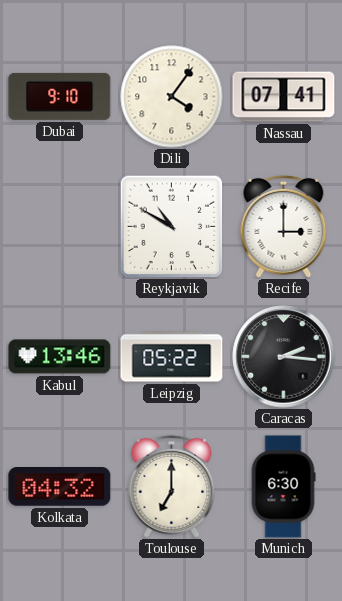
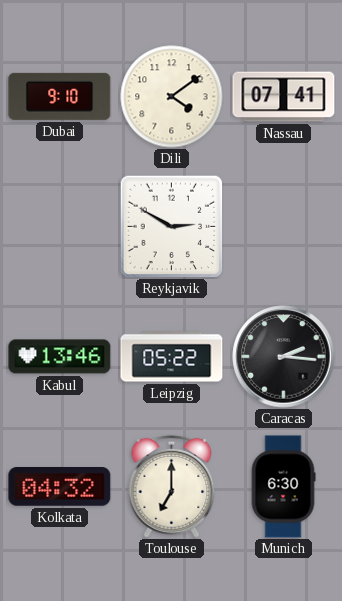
Dili: 4:06 -> 4:09 (172, 97)
Reykjavik: 10:50 -> 2:50 (171, 226)
Recife: 3:00 -> none (284, 226)
